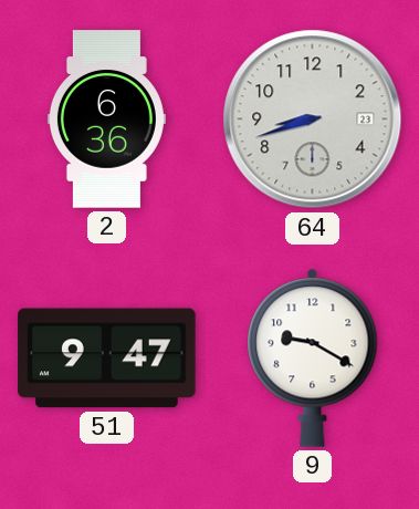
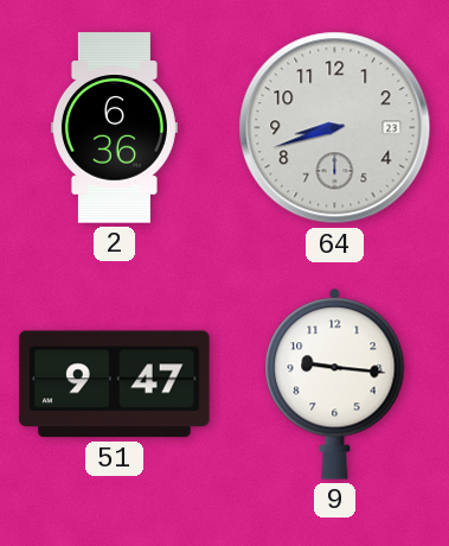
9: 9:20 -> 9:16 (335, 383)
